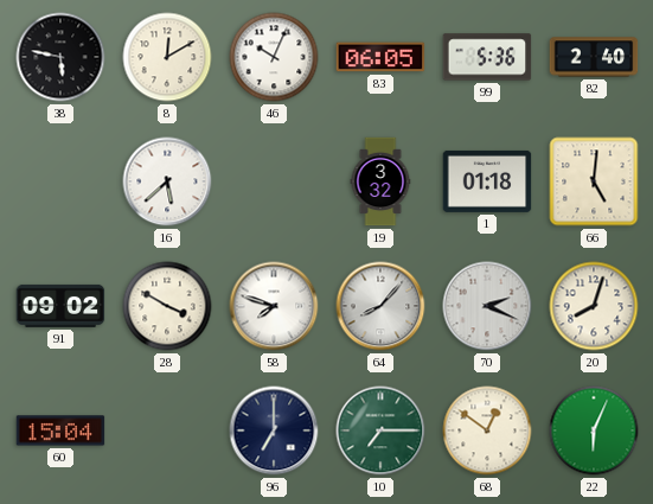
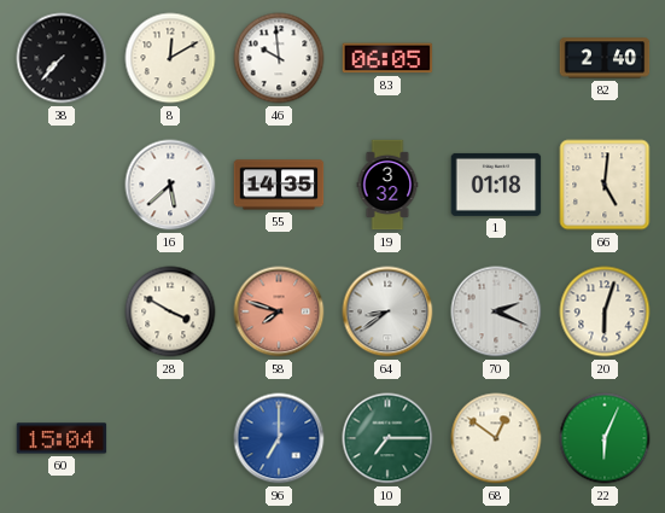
38: 5:47 -> 7:37 (62, 58)
46: 10:04 -> 9:59 (279, 58)
99: 5:36 -> none (487, 57)
55: none -> 14:35 (279, 185)
91: 09:02 -> none (60, 306)
58 dial: white -> salmon (279, 311)
64: 8:07 -> 8:39 (387, 311)
20: 8:03 -> 6:03 (605, 311)
96 dial: navy -> blue (279, 438)
